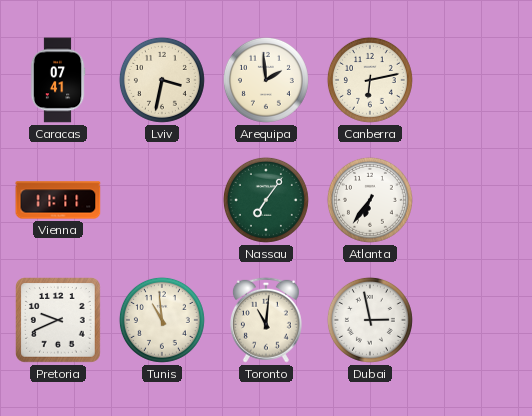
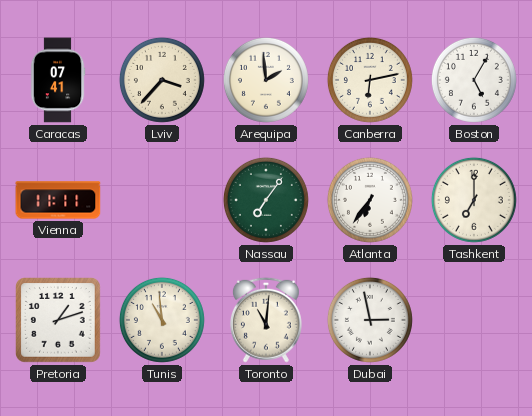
Lviv: 3:32 -> 3:37 (162, 80)
Boston: none -> 5:05 (474, 80)
Tashkent: none -> 7:00 (474, 200)
Pretoria: 9:41 -> 1:12 (59, 321)
